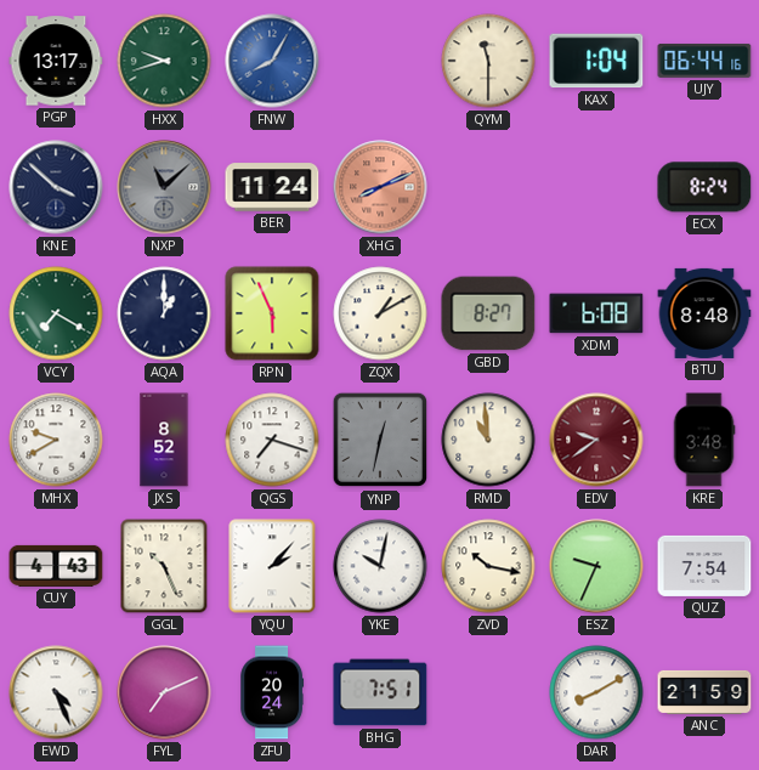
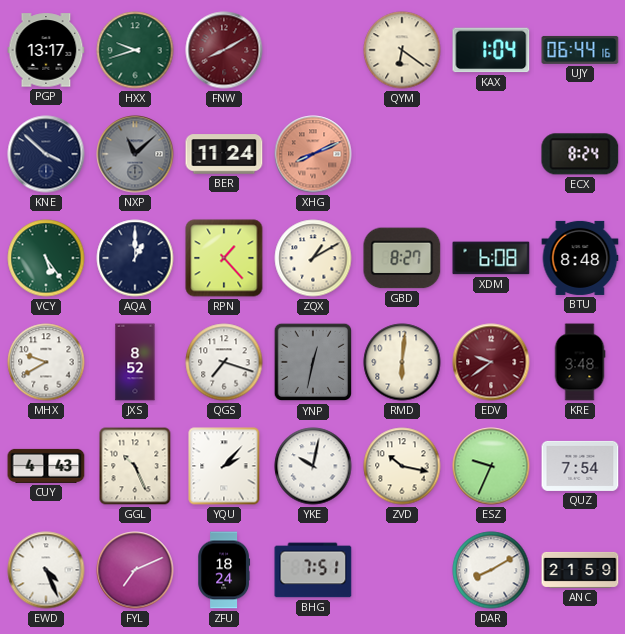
FNW: 8:05 -> 8:10 (224, 50)
FNW dial: blue -> burgundy (224, 50)
QYM: 11:30 -> 6:21 (402, 50)
VCY: 7:20 -> 5:24 (46, 258)
RPN: 5:56 -> 1:23 (224, 258)
RMD: 10:59 -> 6:01 (402, 362)
ZFU: 20:24 -> 18:24 (224, 570)
